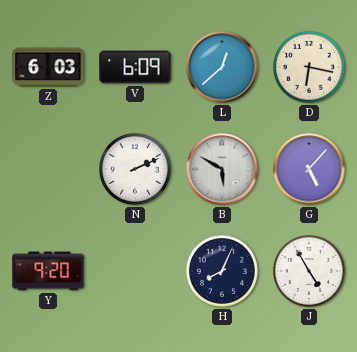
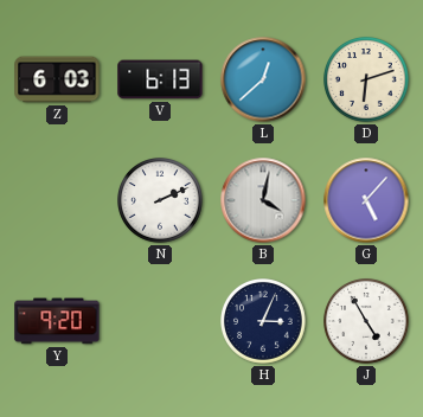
V: 6:09 -> 6:13 (160, 79)
D: 6:17 -> 6:12 (367, 81)
B: 5:50 -> 4:02 (263, 200)
H: 8:04 -> 3:04 (264, 322)
